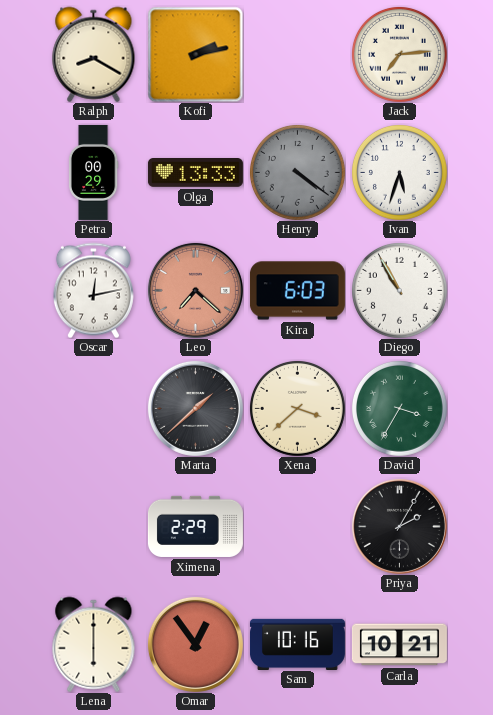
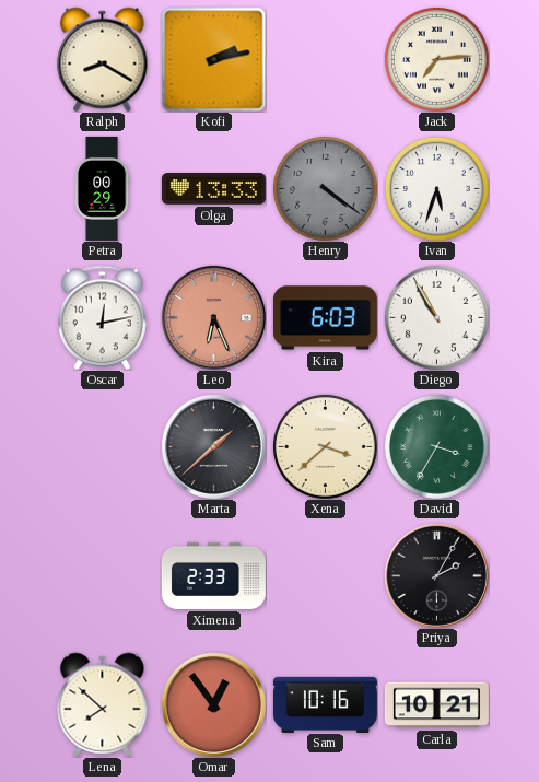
Leo: 7:22 -> 6:26 (213, 317)
Ximena: 2:29 -> 2:33 (213, 575)
Lena: 6:00 -> 7:52 (103, 704)
